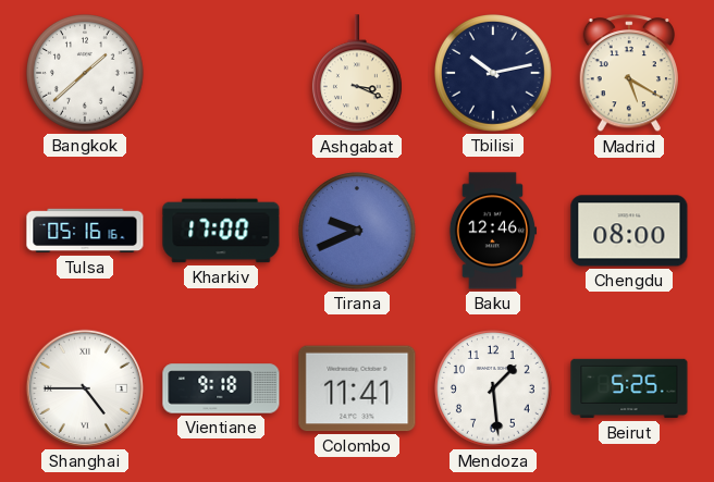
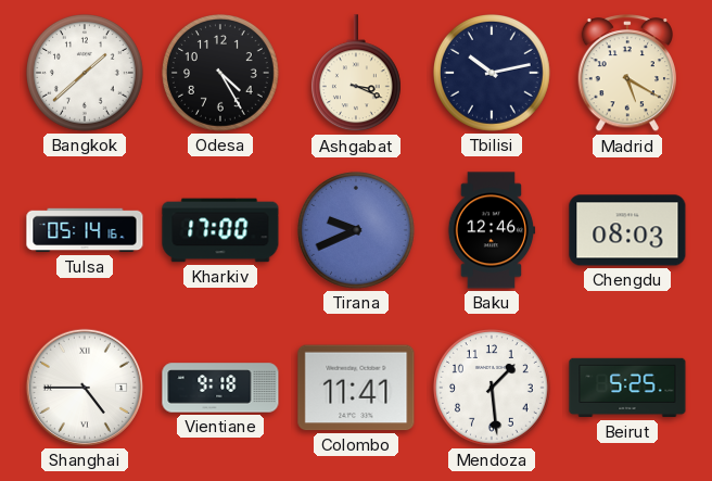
Odesa: none -> 4:25 (221, 74)
Tulsa: 05:16 -> 05:14 (85, 230)
Chengdu: 08:00 -> 08:03 (627, 230)
